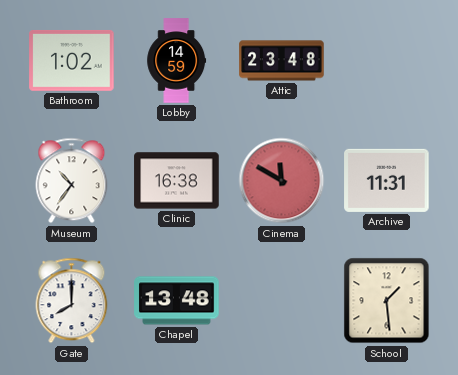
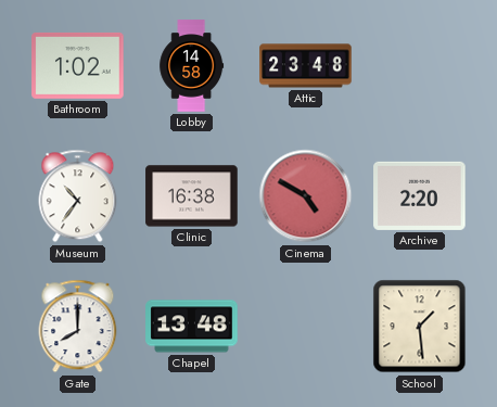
Lobby: 14:59 -> 14:58 (192, 66)
Cinema: 11:50 -> 4:50 (306, 196)
Archive: 11:31 -> 2:20 (420, 195)
